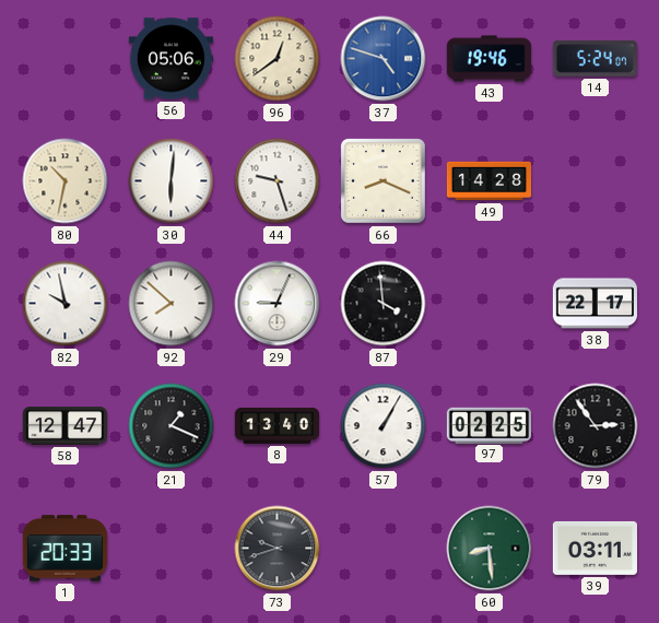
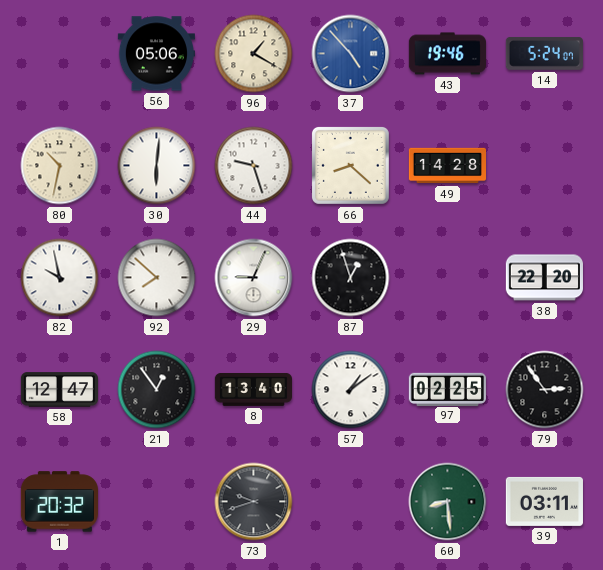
96: 12:39 -> 1:20 (254, 54)
37: 4:48 -> 4:53 (351, 54)
66: 8:19 -> 8:22 (350, 165)
87: 3:59 -> 12:57 (351, 278)
38: 22:17 -> 22:20 (544, 278)
21: 1:19 -> 12:54 (157, 390)
57: 1:05 -> 1:09 (351, 390)
1: 20:33 -> 20:32 (59, 502)
